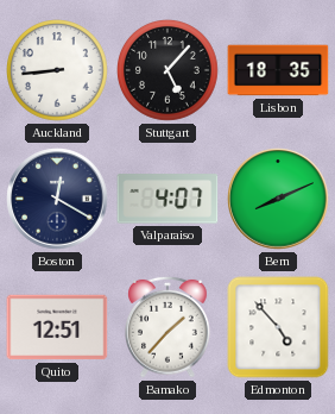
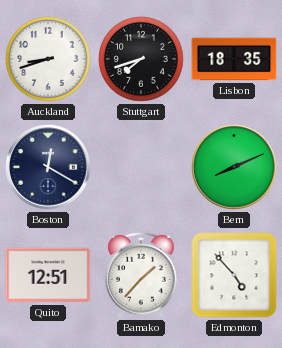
Auckland: 8:44 -> 8:42 (49, 60)
Stuttgart: 5:07 -> 7:42 (142, 60)
Valparaiso: 4:07 -> none (167, 199)
